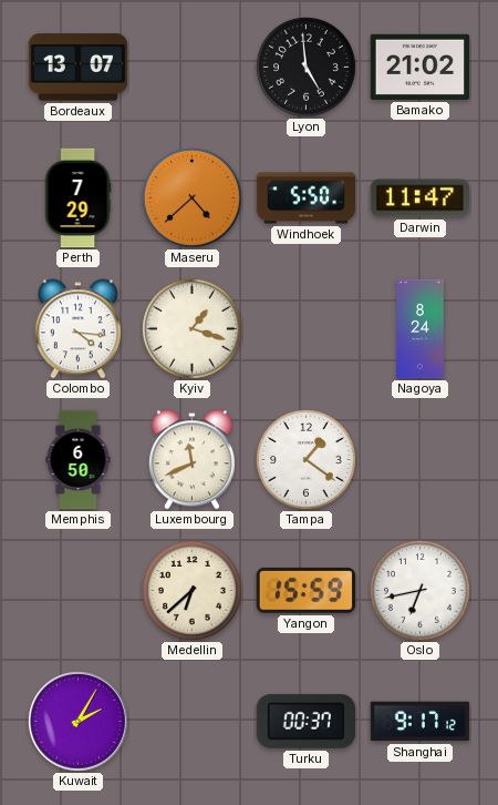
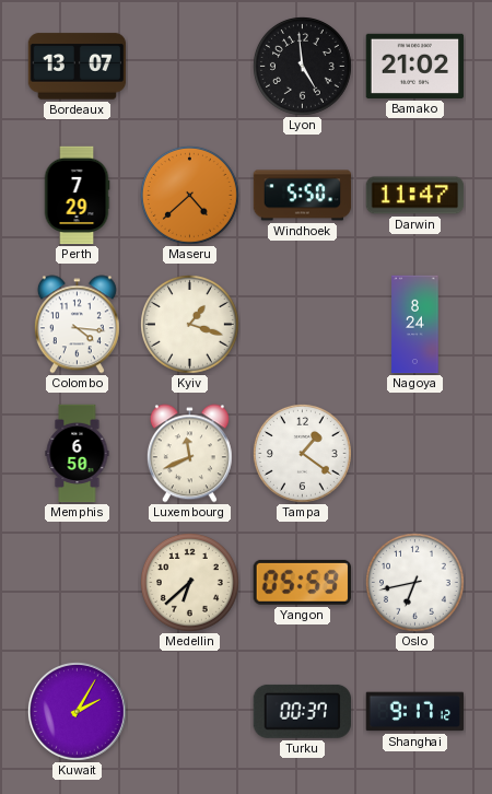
Yangon: 15:59 -> 05:59 (302, 582)
